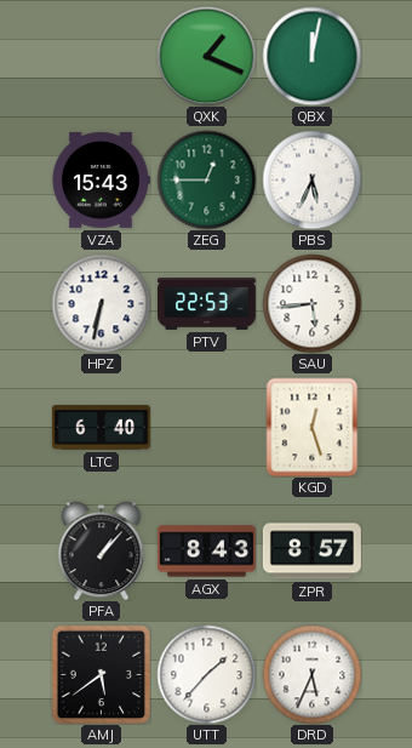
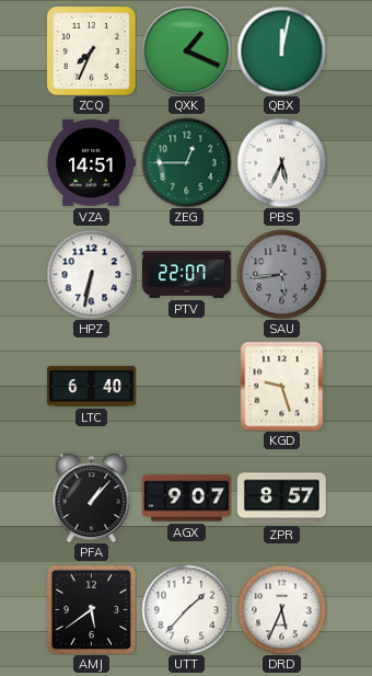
ZCQ: none -> 7:34 (91, 50)
VZA: 15:43 -> 14:51 (92, 162)
PTV: 22:53 -> 22:07 (186, 274)
SAU dial: white -> grey (281, 274)
KGD: 12:27 -> 9:27 (282, 386)
AGX: 8:43 -> 9:07 (186, 499)
